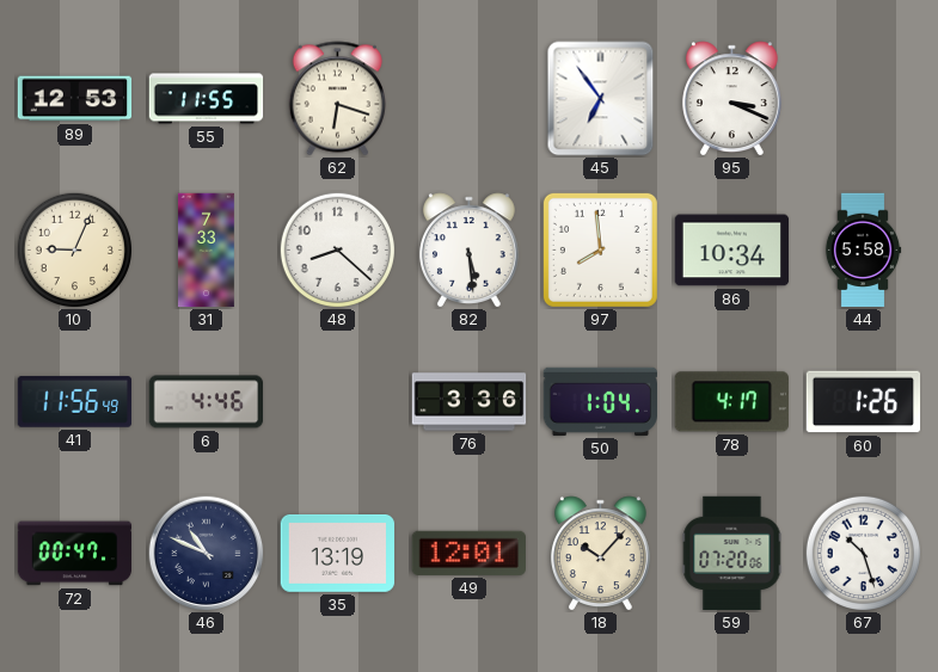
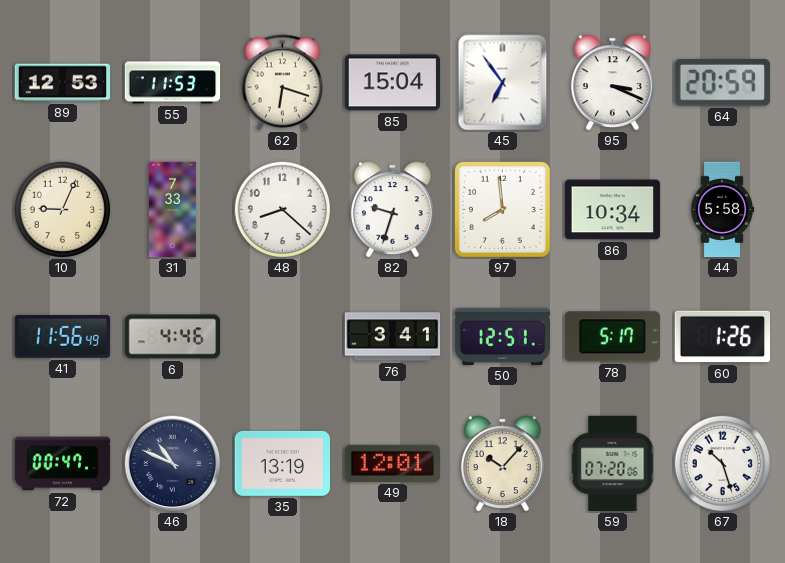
55: 11:55 -> 11:53 (173, 83)
85: none -> 15:04 (393, 83)
64: none -> 20:59 (722, 82)
82: 5:29 -> 9:33 (392, 209)
76: 3:36 -> 3:41 (393, 337)
50: 1:04 -> 12:51 (503, 336)
78: 4:17 -> 5:17 (612, 337)
